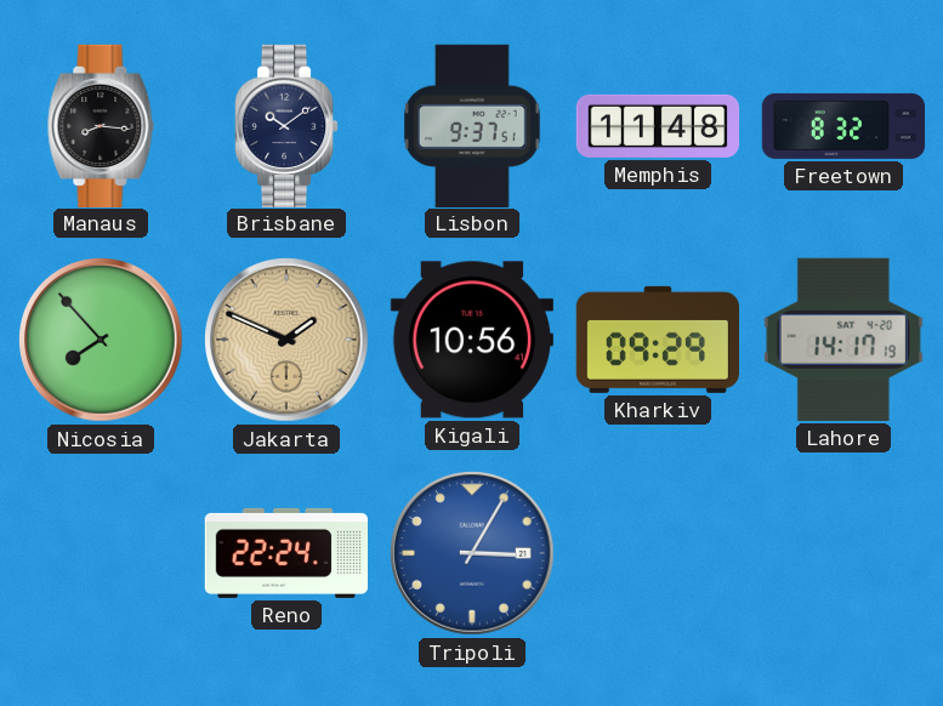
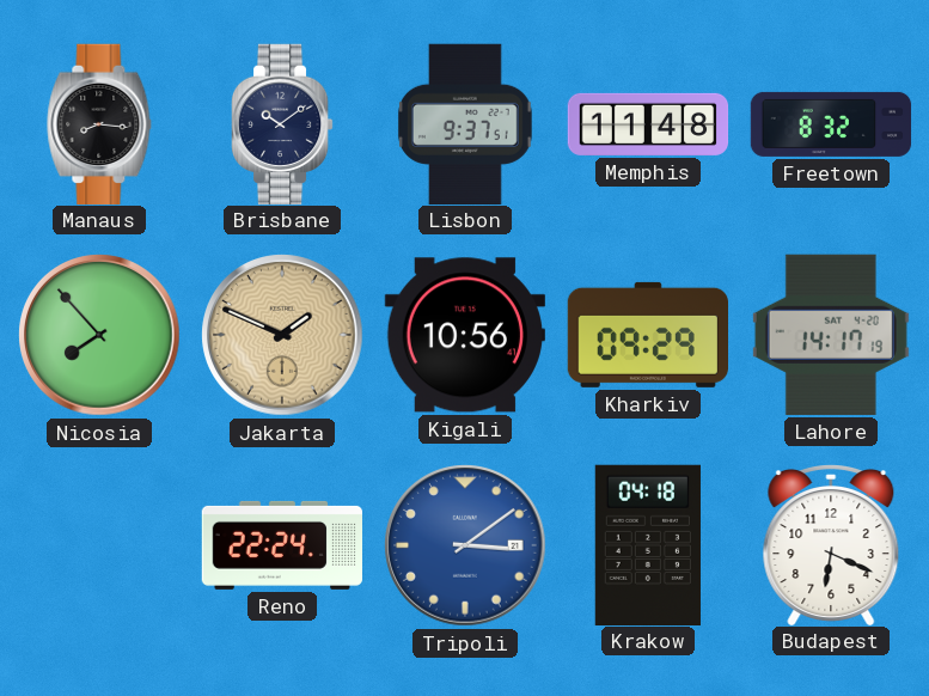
Tripoli: 3:05 -> 3:09 (465, 545)
Krakow: none -> 04:18 (648, 544)
Budapest: none -> 6:19 (831, 545)
